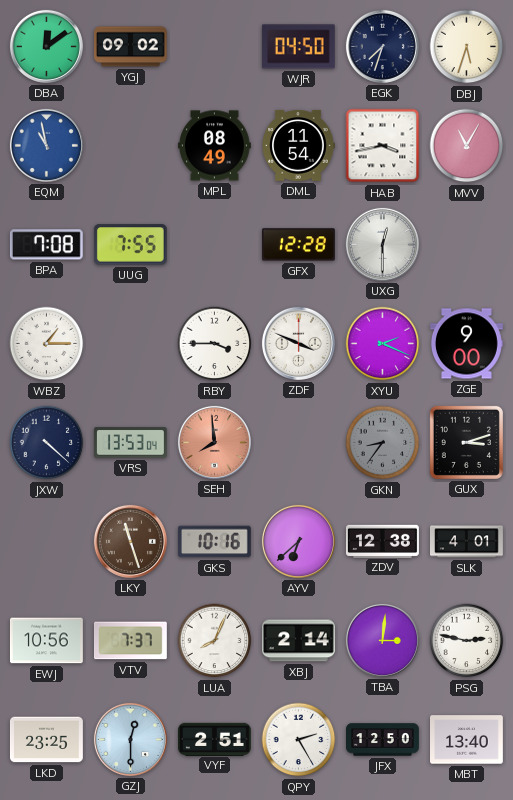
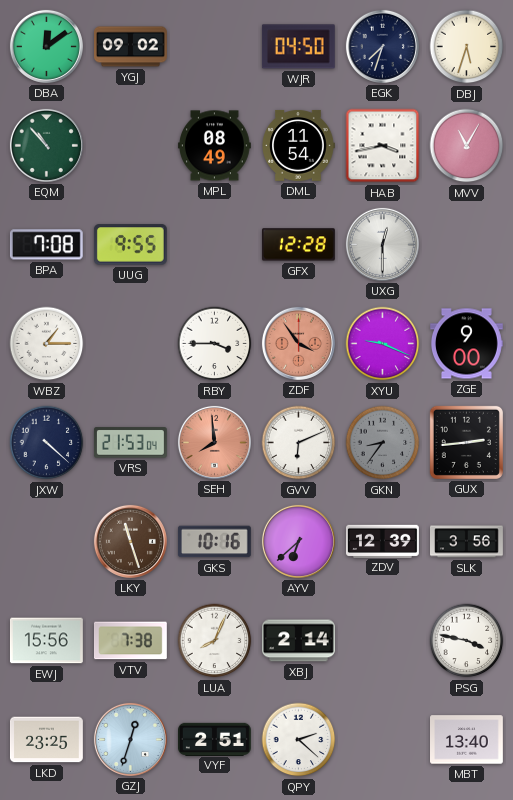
EQM: 10:58 -> 10:53 (46, 145)
EQM dial: blue -> green (46, 145)
UUG: 7:55 -> 9:55 (130, 245)
ZDF: 3:49 -> 3:54 (298, 343)
ZDF dial: white -> salmon (298, 343)
XYU: 2:19 -> 9:19 (383, 344)
VRS: 13:53 -> 21:53 (130, 443)
GVV: none -> 6:11 (299, 443)
GUX: 3:12 -> 2:44 (466, 442)
ZDV: 12:38 -> 12:39 (383, 541)
SLK: 4:01 -> 3:56 (467, 542)
EWJ: 10:56 -> 15:56 (46, 641)
VTV: 7:37 -> 7:38 (130, 641)
TBA: 3:01 -> none (382, 640)
PSG: 2:47 -> 3:47 (467, 641)
GZJ: 12:30 -> 12:33 (130, 739)
QPY: 2:25 -> 2:22 (299, 740)
JFX: 12:50 -> none (383, 740)
